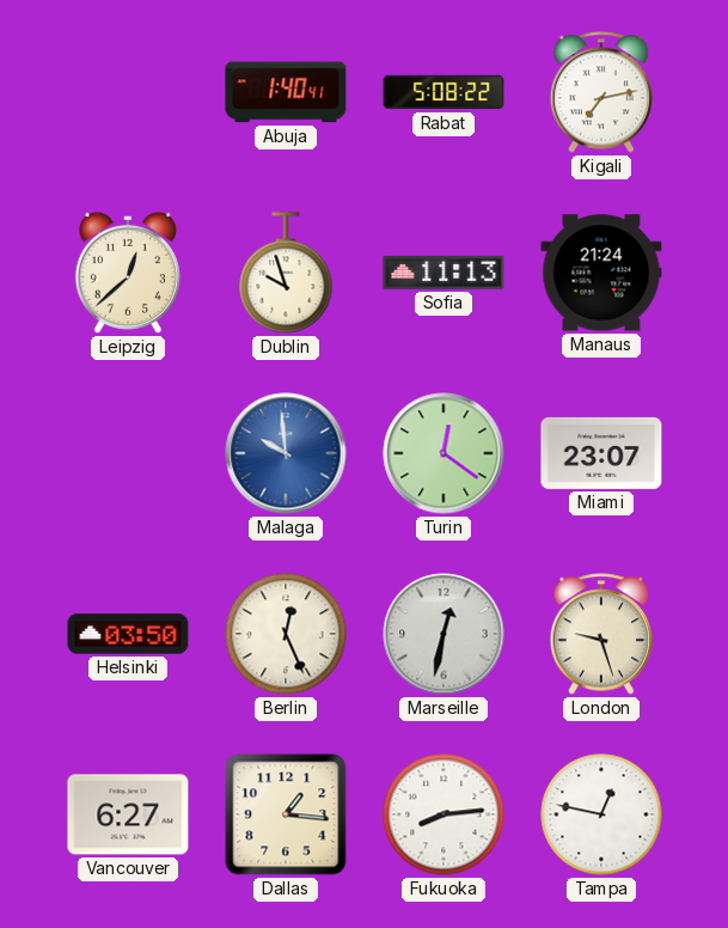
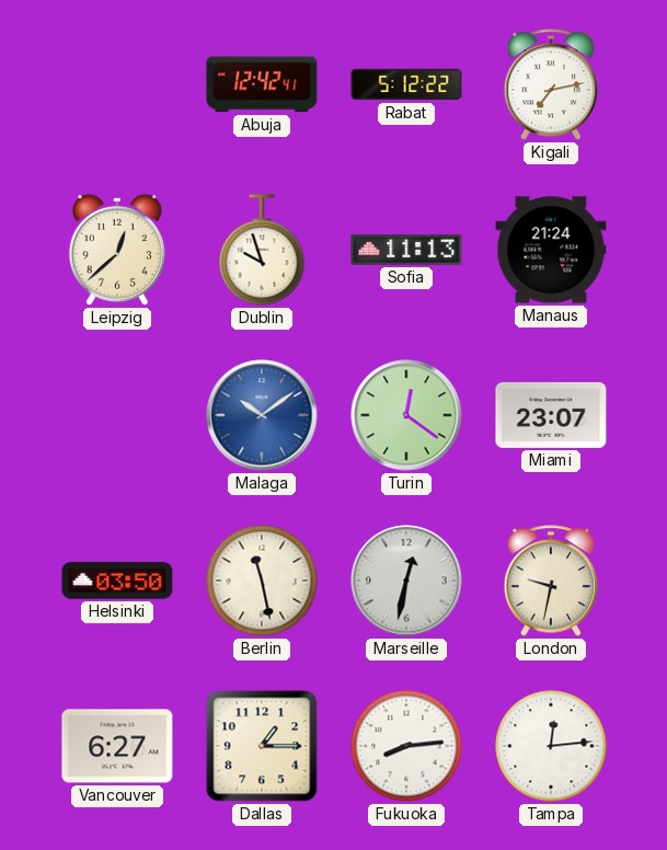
Abuja: 1:40 -> 12:42 (262, 84)
Rabat: 5:08 -> 5:12 (406, 84)
Malaga: 9:59 -> 10:09 (262, 415)
Berlin: 12:26 -> 11:28 (262, 581)
London: 9:27 -> 9:32 (551, 581)
Dallas: 1:16 -> 1:15 (262, 746)
Tampa: 12:47 -> 12:14 (551, 746)
